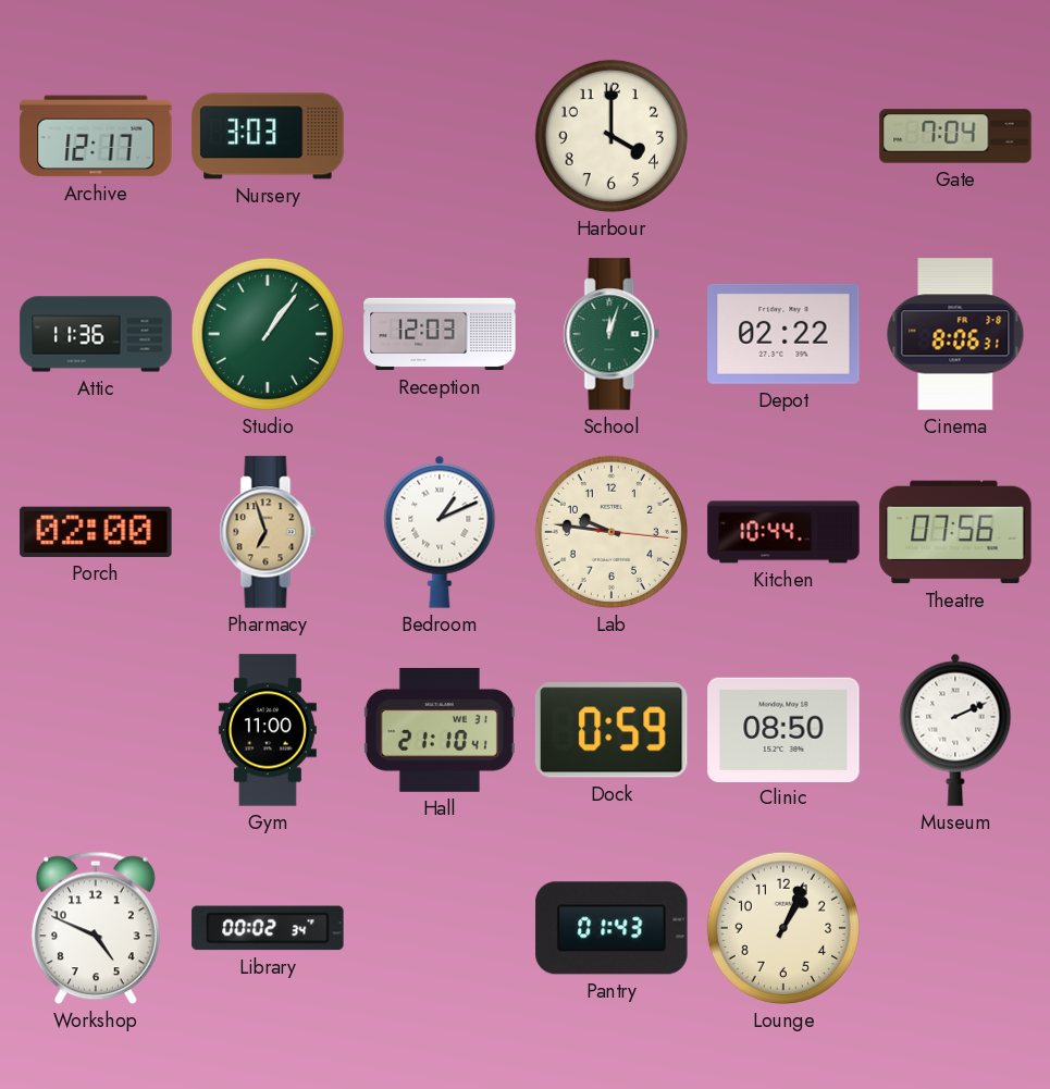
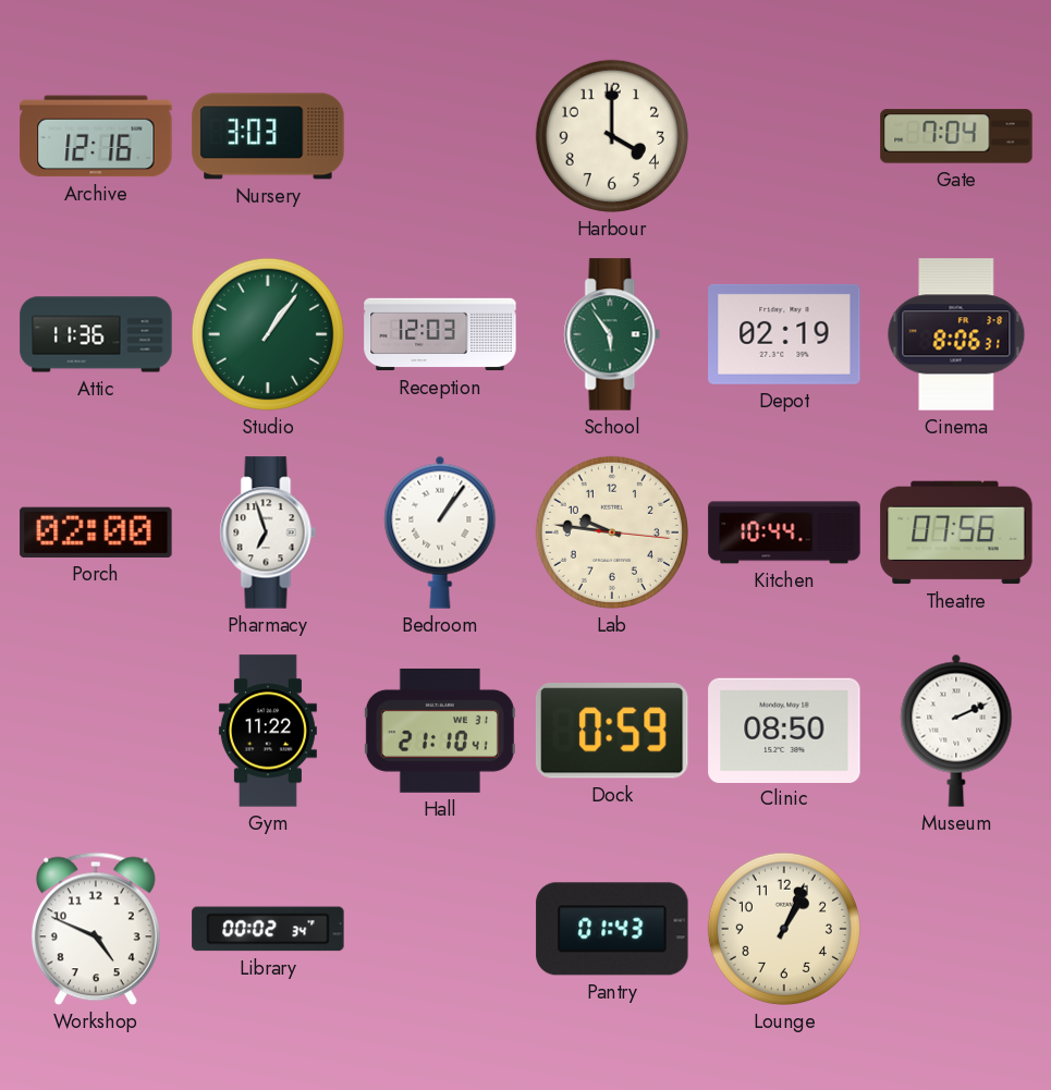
Archive: 12:17 -> 12:16 (96, 136)
School: 12:03 -> 5:54 (612, 334)
Depot: 02:22 -> 02:19 (784, 334)
Pharmacy dial: champagne -> white (268, 532)
Bedroom: 1:11 -> 1:06 (440, 532)
Gym: 11:00 -> 11:22 (268, 731)
